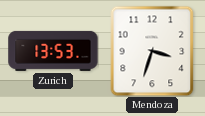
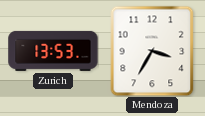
Mendoza: 3:33 -> 3:35 (152, 51)
